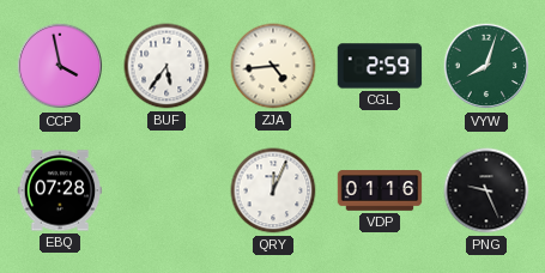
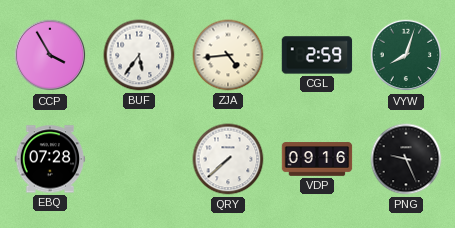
CCP: 3:58 -> 3:55 (50, 55)
QRY: 12:04 -> 7:38 (228, 159)
VDP: 01:16 -> 09:16 (317, 159)
